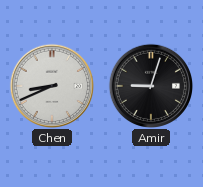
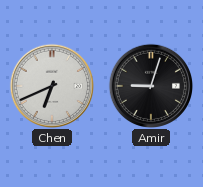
Chen: 8:41 -> 6:41 (51, 85)
